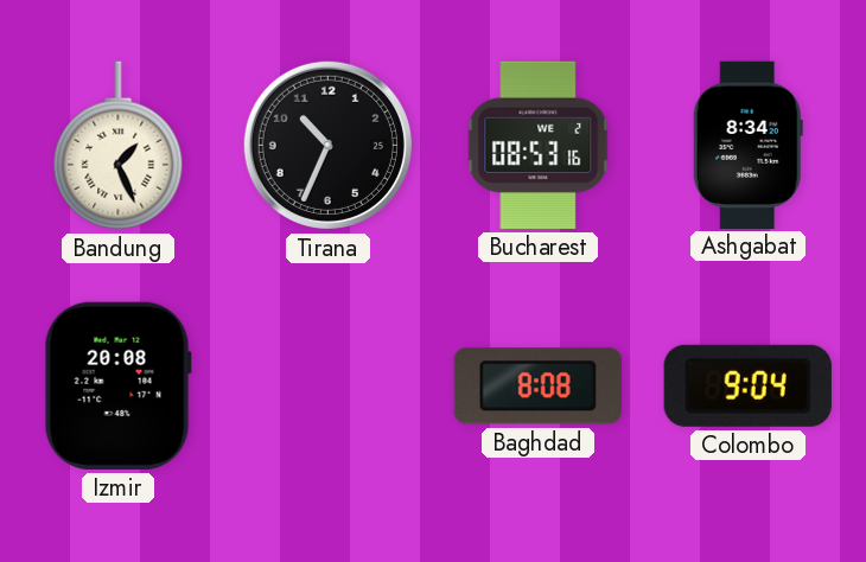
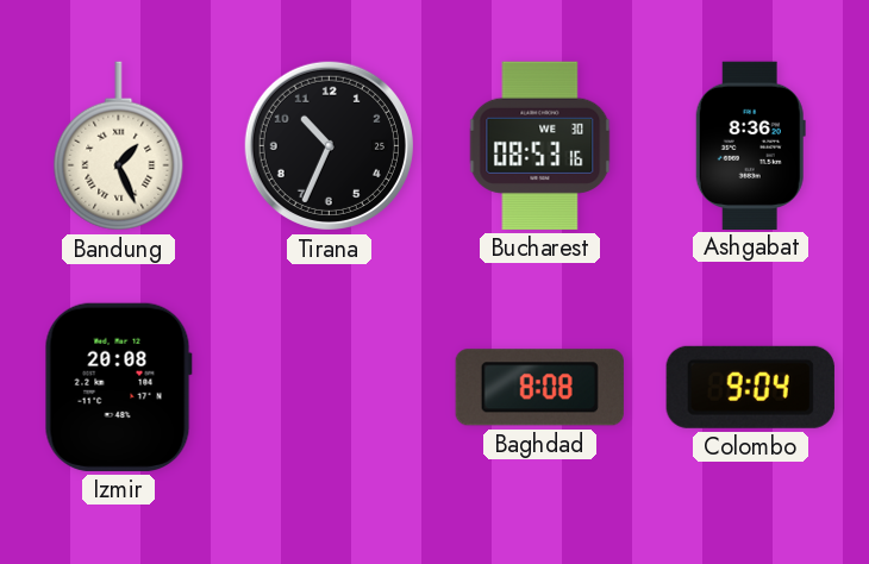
Bucharest date: WE 2 -> WE 30 (540, 145)
Ashgabat: 8:34 -> 8:36 (750, 145)
